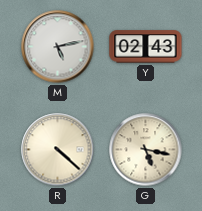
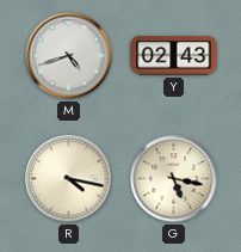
M: 5:13 -> 4:42 (69, 56)
R: 4:22 -> 4:17 (69, 179)
